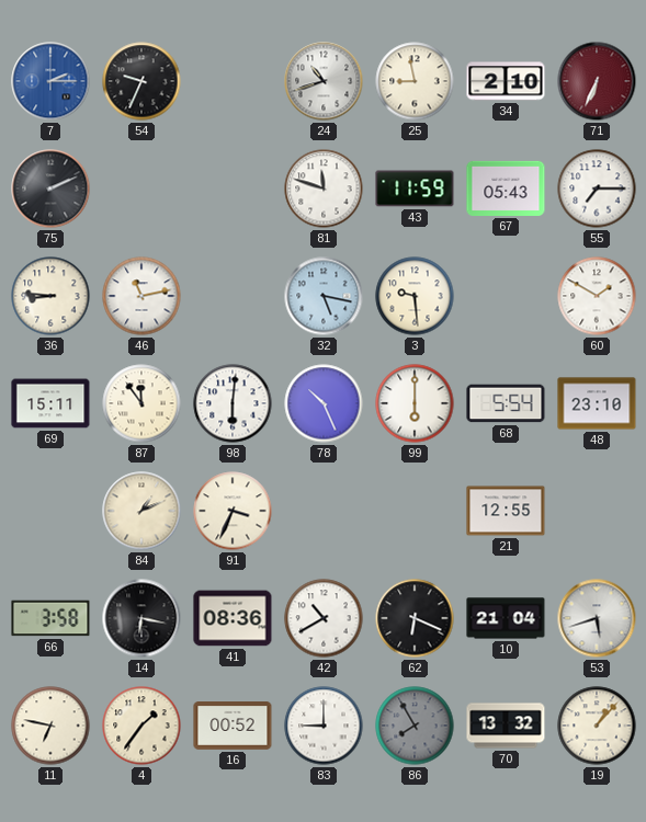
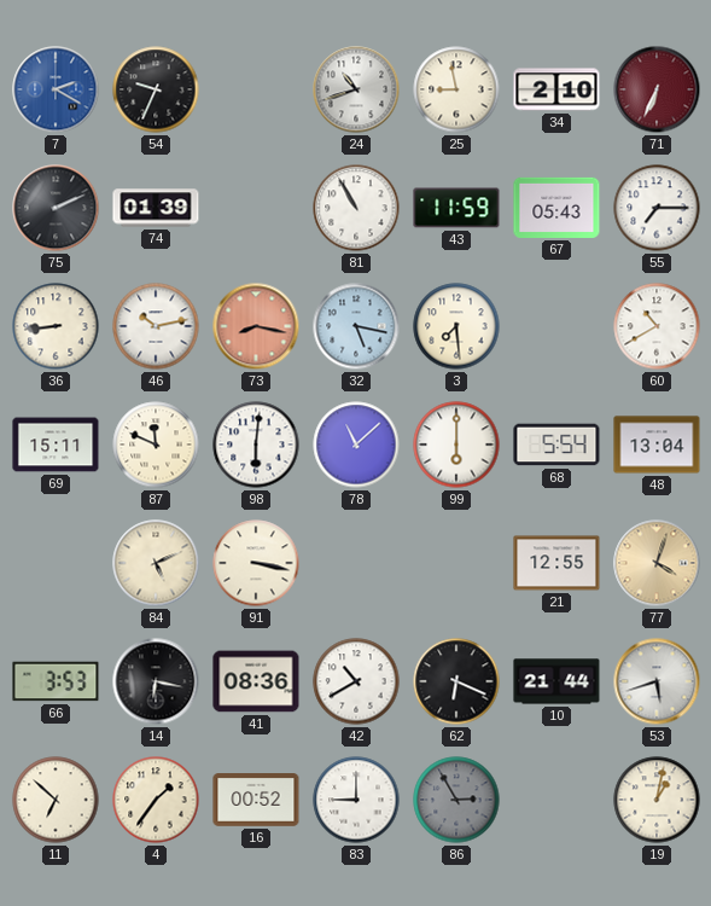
7: 2:15 -> 2:20 (56, 89)
74: none -> 01:39 (156, 208)
81: 11:48 -> 10:55 (356, 208)
36: 8:46 -> 8:44 (56, 326)
46: 11:13 -> 10:13 (156, 326)
73: none -> 8:17 (256, 326)
3: 9:29 -> 7:29 (456, 326)
60: 1:50 -> 10:40 (657, 326)
87: 11:54 -> 11:49 (156, 445)
78: 10:26 -> 11:08 (356, 445)
48: 23:10 -> 13:04 (657, 445)
84: 1:11 -> 5:11 (156, 563)
91: 3:34 -> 3:17 (256, 563)
77: none -> 4:03 (657, 563)
66: 3:58 -> 3:53 (56, 681)
10: 21:04 -> 21:44 (556, 681)
11: 6:47 -> 6:52 (56, 800)
86: 7:55 -> 2:55 (456, 800)
70: 13:32 -> none (506, 726)
19: 1:07 -> 1:02 (657, 800)
